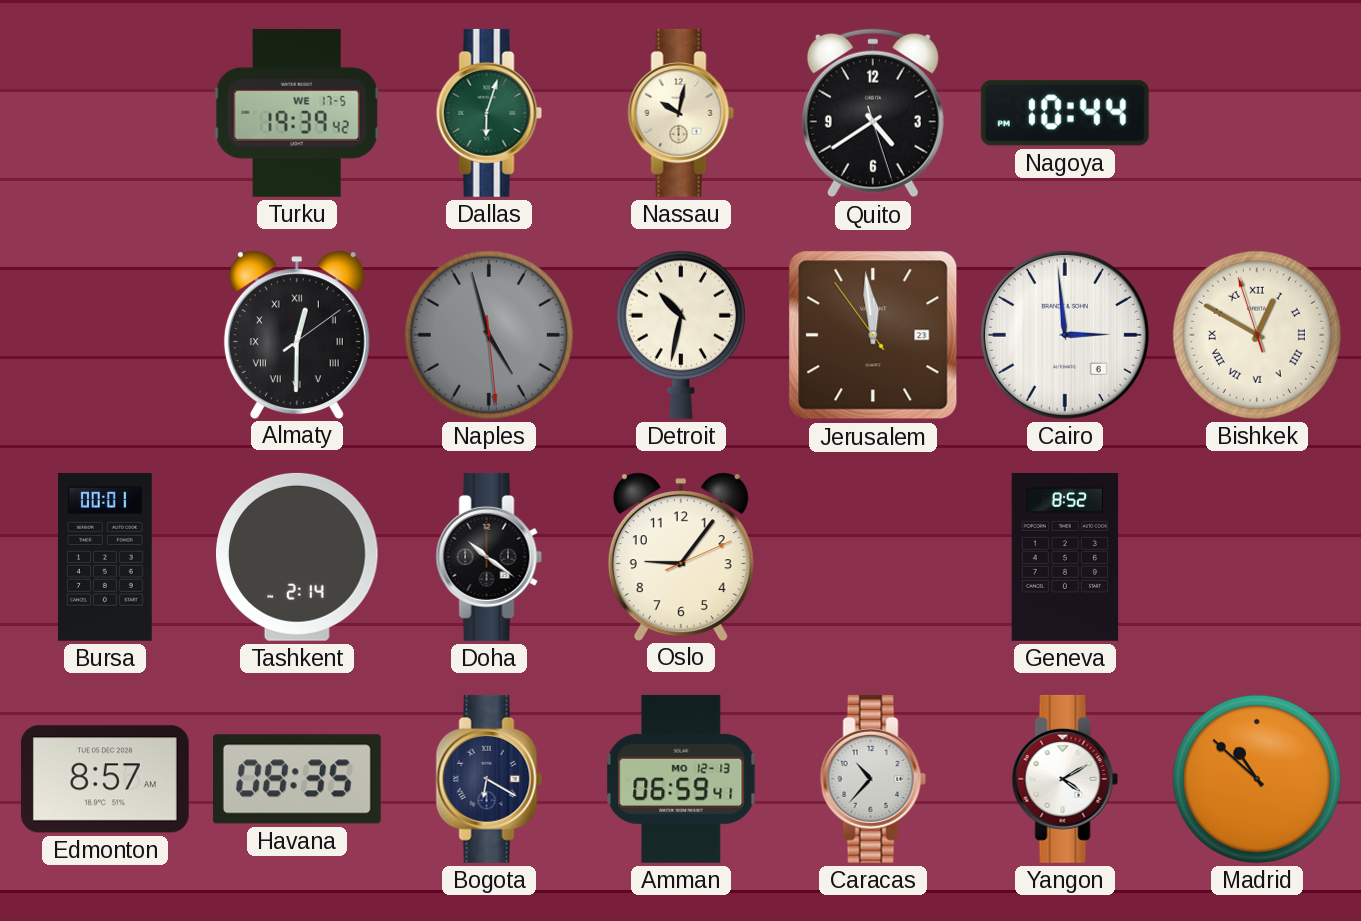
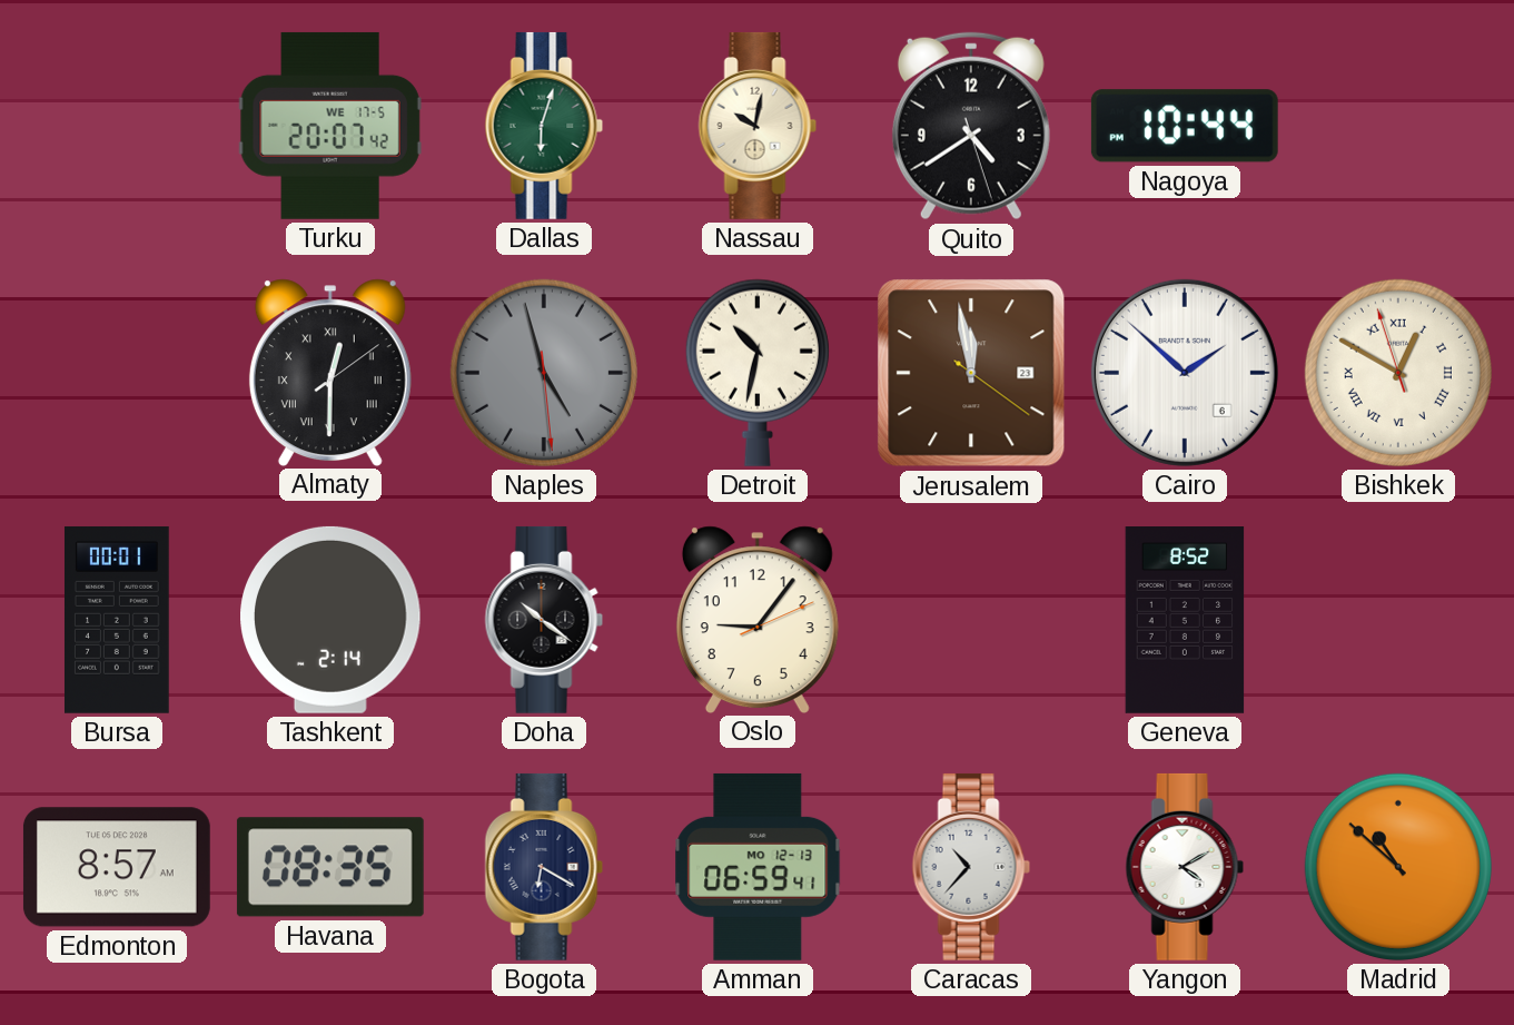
Turku: 19:39 -> 20:07 (330, 126)
Jerusalem: 11:58:54 -> 11:58:21 (971, 373)
Cairo: 2:59 -> 1:52 (1185, 373)
